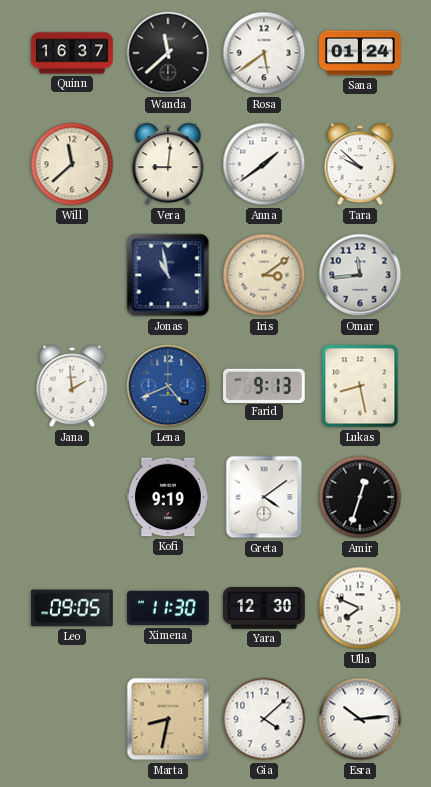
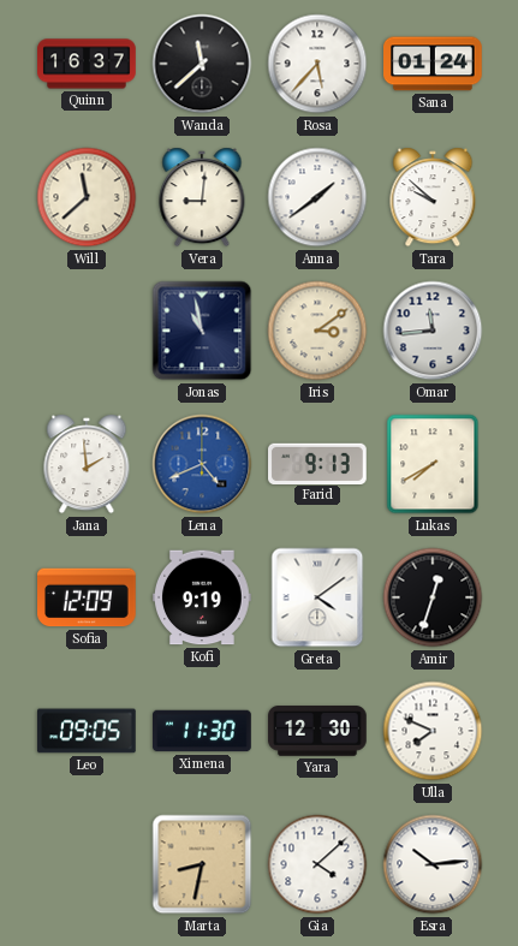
Rosa: 5:39 -> 5:37 (317, 64)
Lukas: 8:28 -> 7:40 (433, 464)
Sofia: none -> 12:09 (88, 597)
